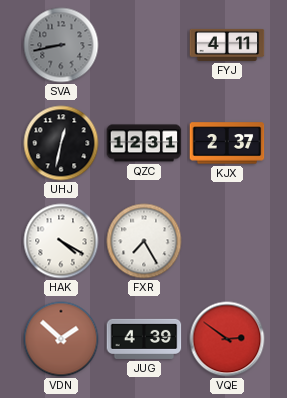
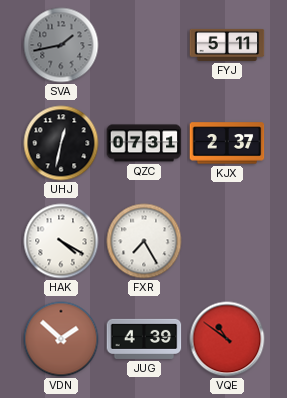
SVA: 8:43 -> 1:43 (61, 45)
FYJ: 4:11 -> 5:11 (227, 45)
QZC: 12:31 -> 07:31 (144, 143)
VQE: 2:51 -> 10:51 (227, 339)
